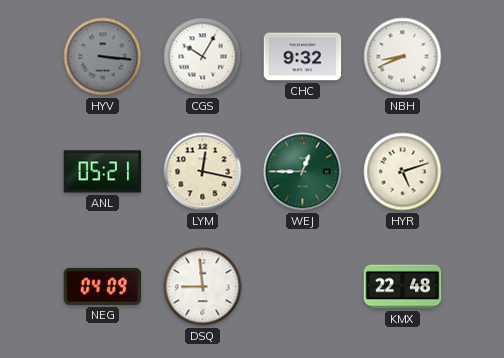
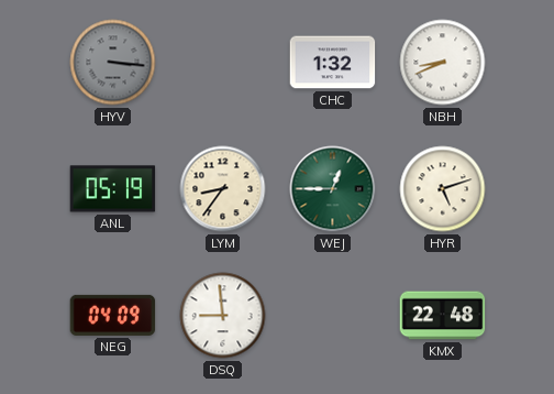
CGS: 10:05 -> none (203, 57)
CHC: 9:32 -> 1:32 (333, 63)
ANL: 05:21 -> 05:19 (113, 189)
LYM: 12:17 -> 8:36 (223, 189)
